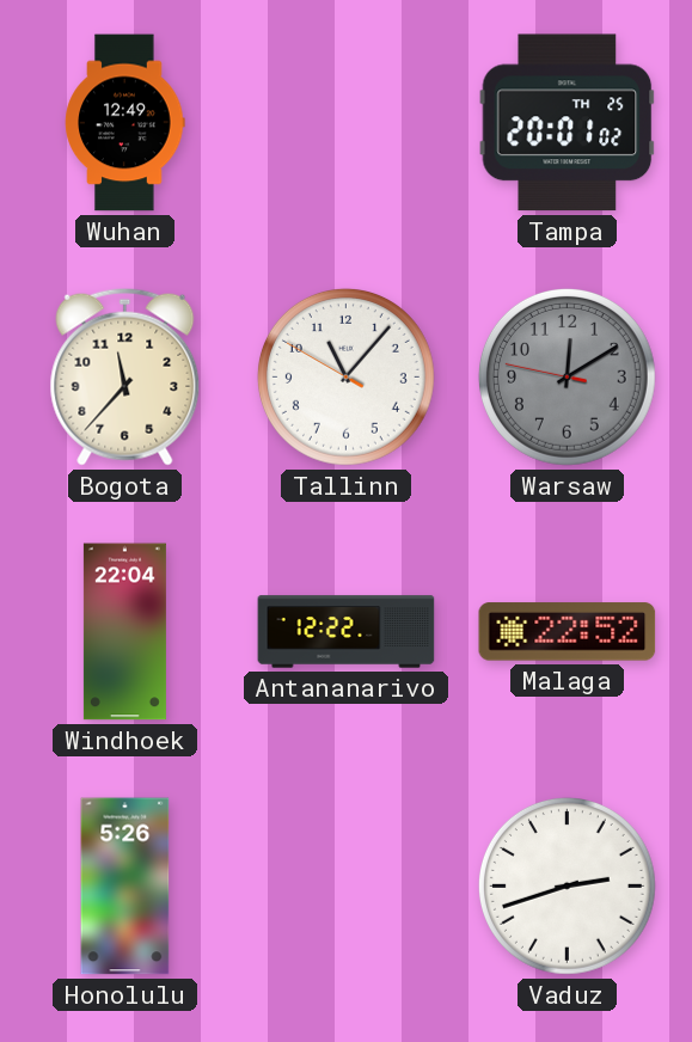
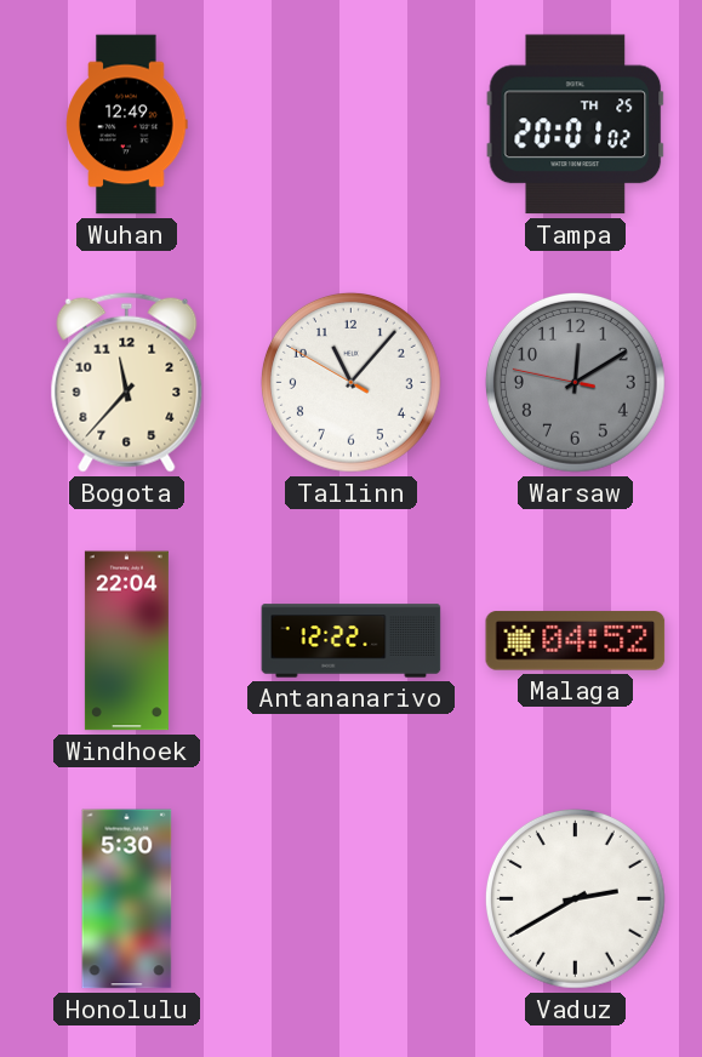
Malaga: 22:52 -> 04:52 (576, 641)
Honolulu: 5:26 -> 5:30 (127, 899)
Vaduz: 2:42 -> 2:40 (575, 898)
